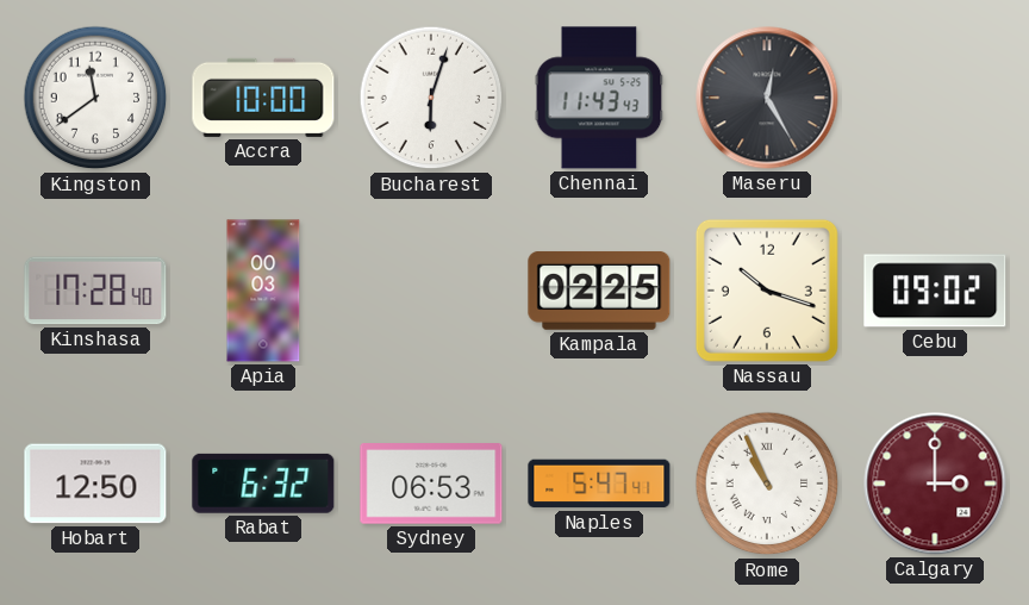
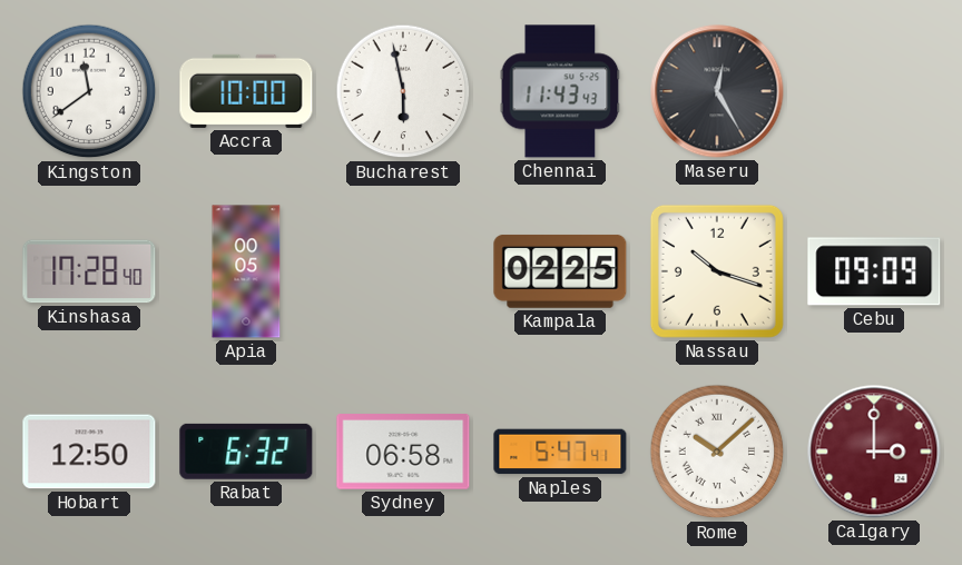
Bucharest: 6:03 -> 5:58 (403, 91)
Apia: 00:03 -> 00:05 (246, 271)
Cebu: 09:02 -> 09:09 (874, 271)
Sydney: 06:53 -> 06:58 (403, 452)
Rome: 10:56 -> 10:08 (717, 452)
